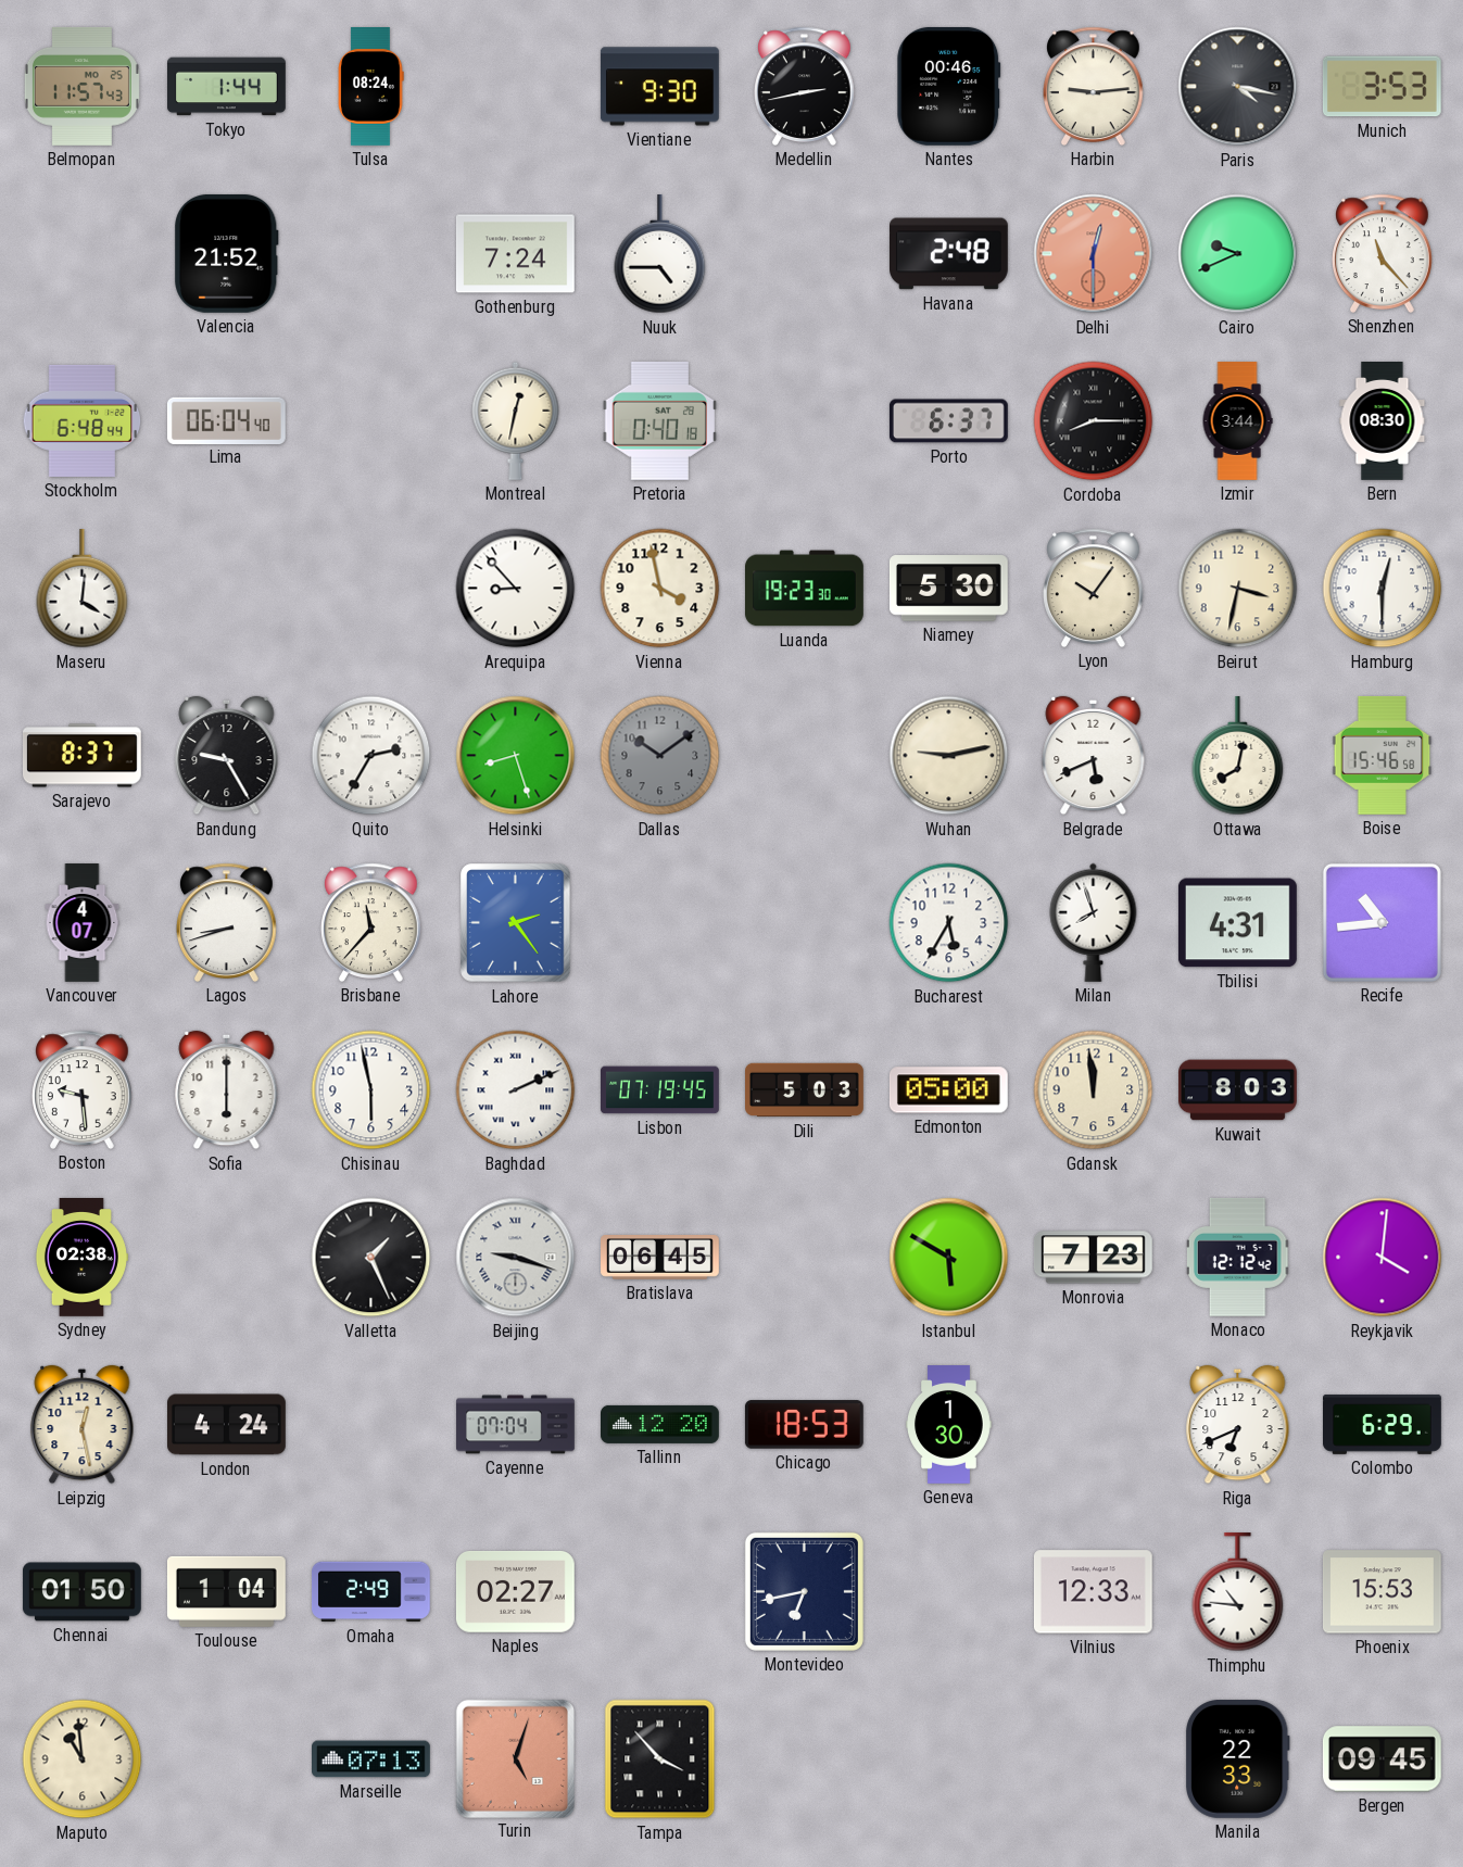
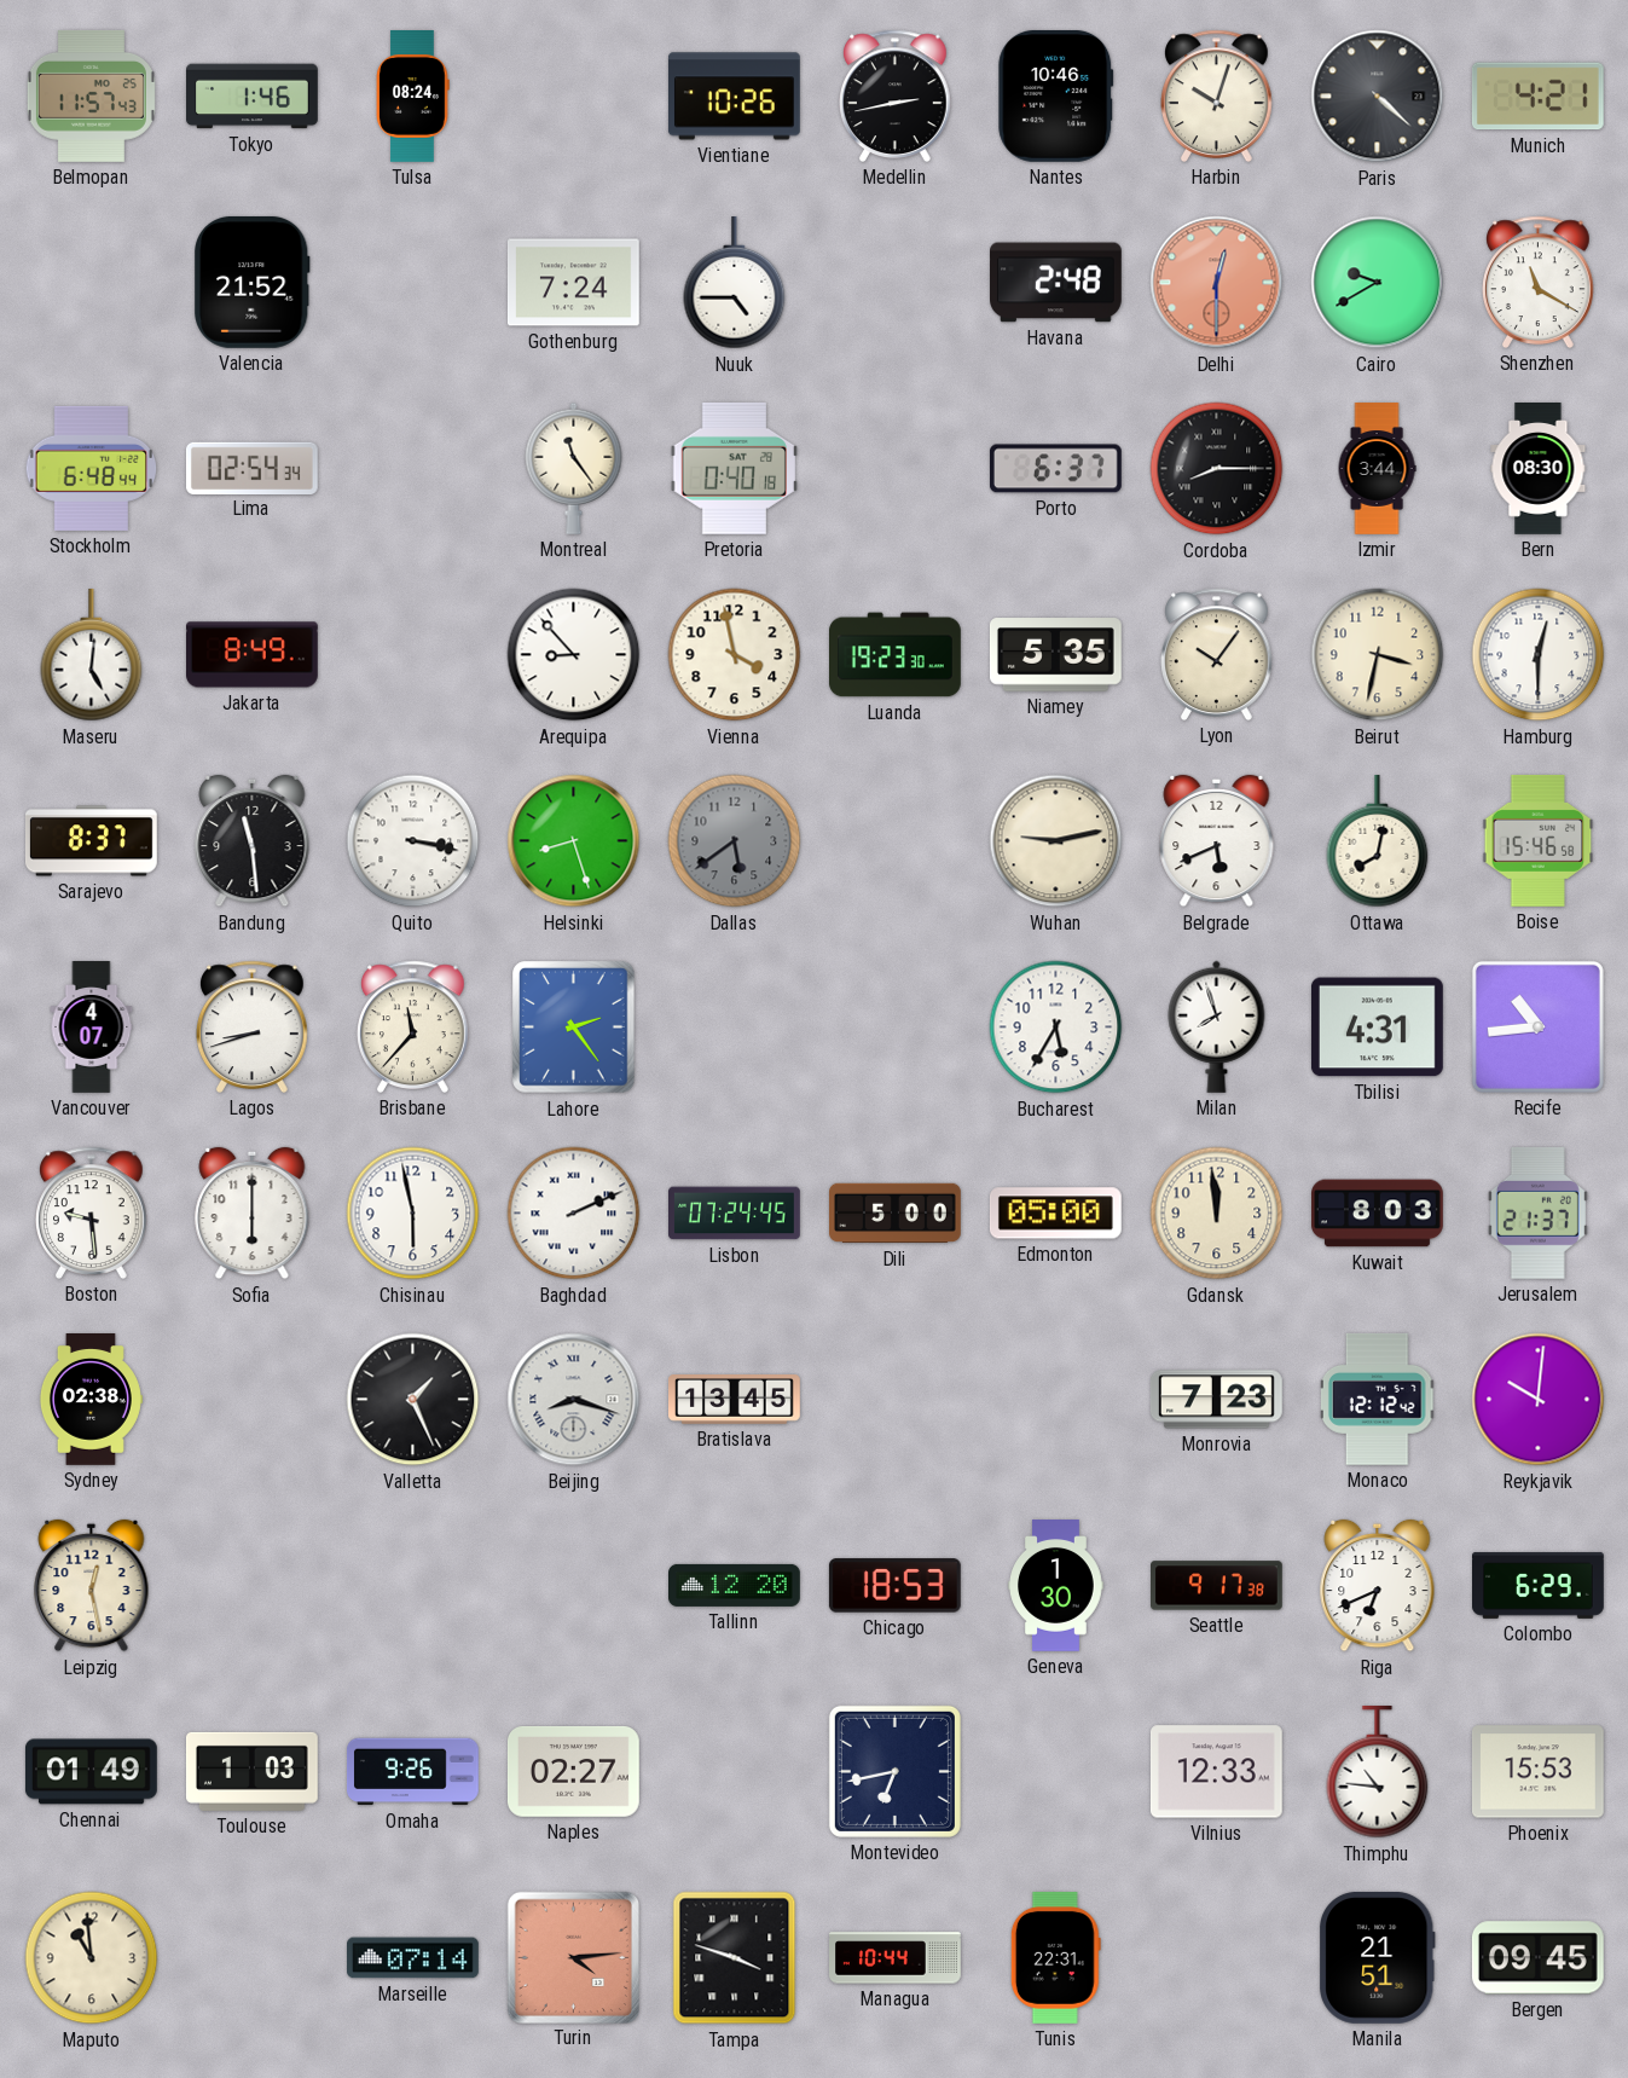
Tokyo: 1:44 -> 1:46 (253, 97)
Vientiane: 9:30 -> 10:26 (734, 97)
Nantes: 00:46 -> 10:46 (1056, 95)
Harbin: 9:14 -> 10:03 (1217, 95)
Paris: 4:17 -> 4:22 (1378, 97)
Munich: 3:53 -> 4:21 (1537, 97)
Cairo: 9:41 -> 9:40 (1378, 283)
Shenzhen: 11:23 -> 11:20 (1539, 282)
Lima: 06:04 -> 02:54 (251, 468)
Montreal: 12:32 -> 11:24 (574, 468)
Maseru: 4:01 -> 5:01 (92, 656)
Jakarta: none -> 8:49 (253, 655)
Niamey: 5:30 -> 5:35 (1055, 655)
Bandung: 9:25 -> 11:29 (253, 841)
Quito: 2:35 -> 3:17 (413, 841)
Dallas: 10:09 -> 5:39 (735, 841)
Lisbon: 07:19 -> 07:24 (735, 1214)
Dili: 5:03 -> 5:00 (896, 1214)
Jerusalem: none -> 21:37 (1537, 1212)
Beijing: 9:18 -> 8:18 (574, 1400)
Bratislava: 06:45 -> 13:45 (735, 1400)
Istanbul: 5:50 -> none (949, 1258)
Reykjavik: 4:01 -> 10:01 (1539, 1400)
London: 4:24 -> none (227, 1425)
Cayenne: 07:04 -> none (516, 1425)
Seattle: none -> 9:17 (1217, 1586)
Chennai: 01:50 -> 01:49 (92, 1772)
Toulouse: 1:04 -> 1:03 (251, 1771)
Omaha: 2:49 -> 9:26 (413, 1772)
Marseille: 07:13 -> 07:14 (413, 1958)
Turin: 5:03 -> 4:14 (573, 1957)
Tampa: 3:53 -> 3:48 (735, 1958)
Managua: none -> 10:44 (896, 1958)
Tunis: none -> 22:31 (1055, 1957)
Manila: 22:33 -> 21:51 (1378, 1957)
